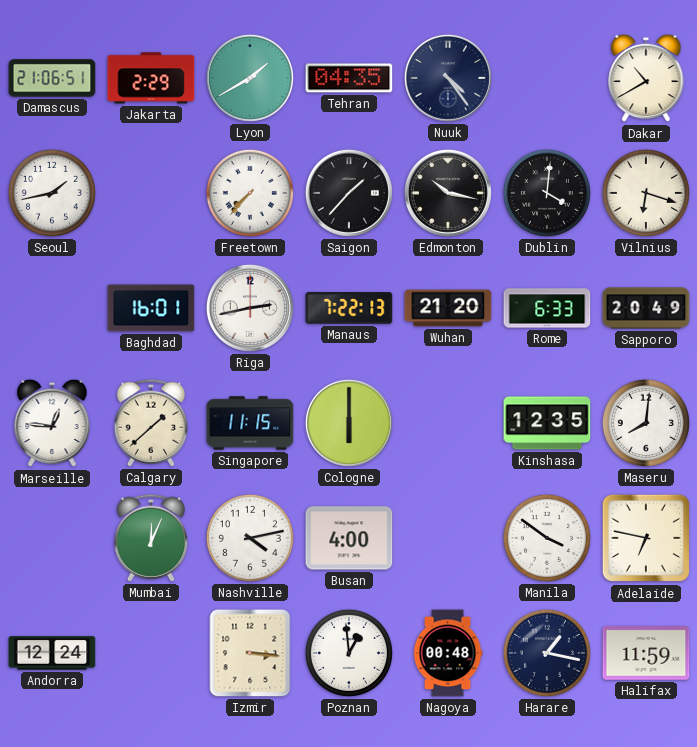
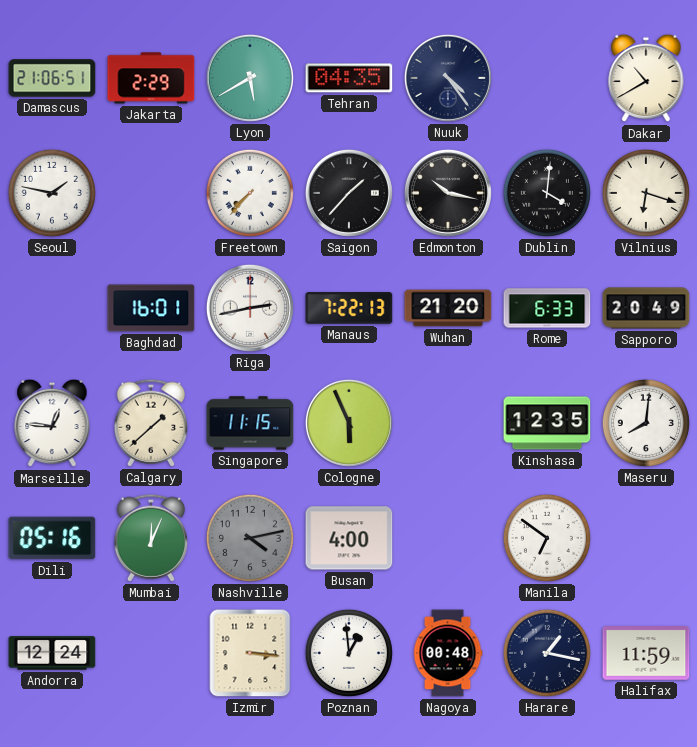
Lyon: 1:40 -> 5:40 (250, 78)
Seoul: 1:43 -> 1:47 (52, 193)
Cologne: 6:00 -> 5:56 (349, 423)
Dili: none -> 05:16 (52, 538)
Nashville dial: white -> grey (250, 538)
Manila: 3:51 -> 6:51 (547, 538)
Adelaide: 6:47 -> none (646, 538)
